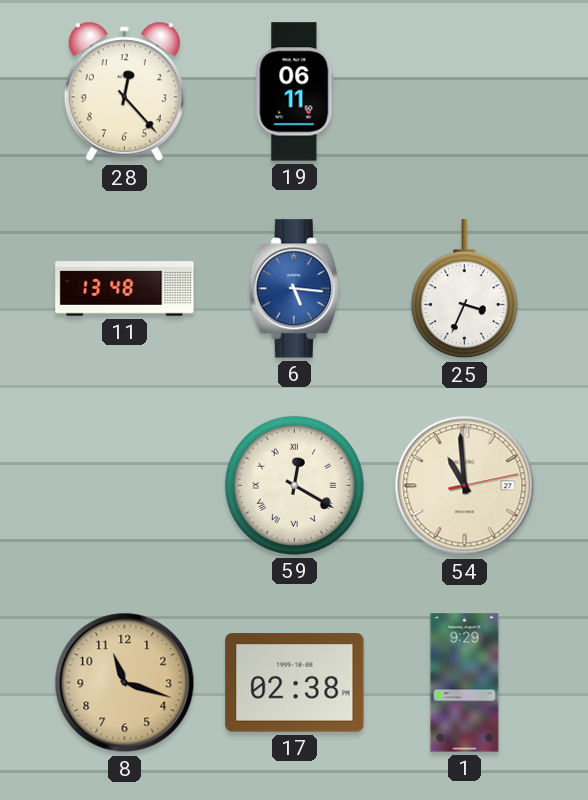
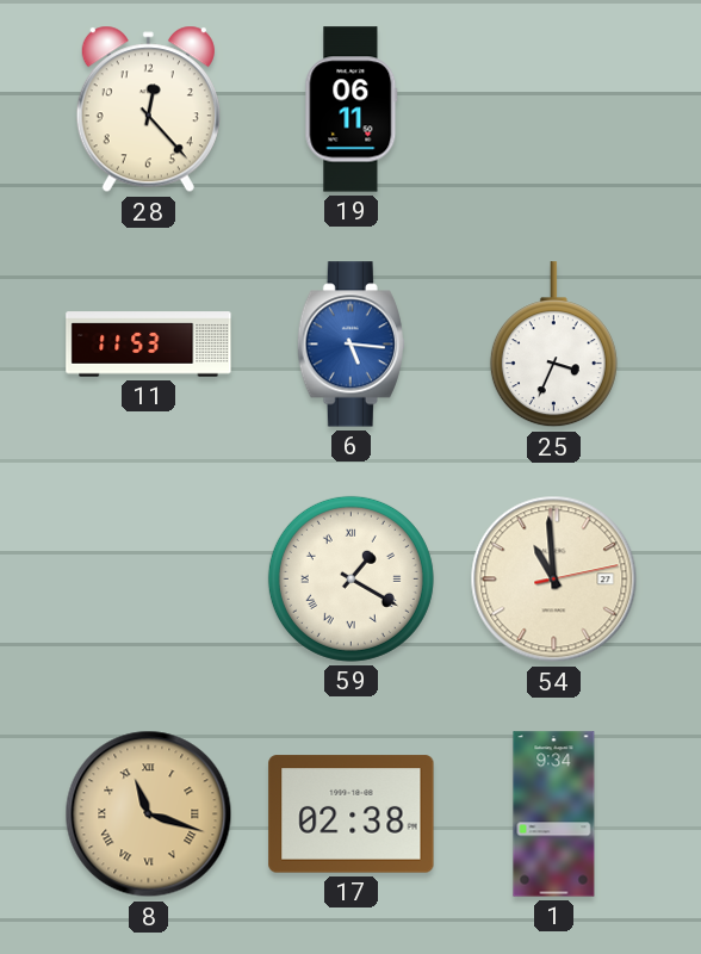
11: 13:48 -> 11:53 (149, 345)
59: 12:20 -> 1:20 (350, 578)
8 numerals: Arabic -> Roman (149, 814)
1: 9:29 -> 9:34 (554, 814)
